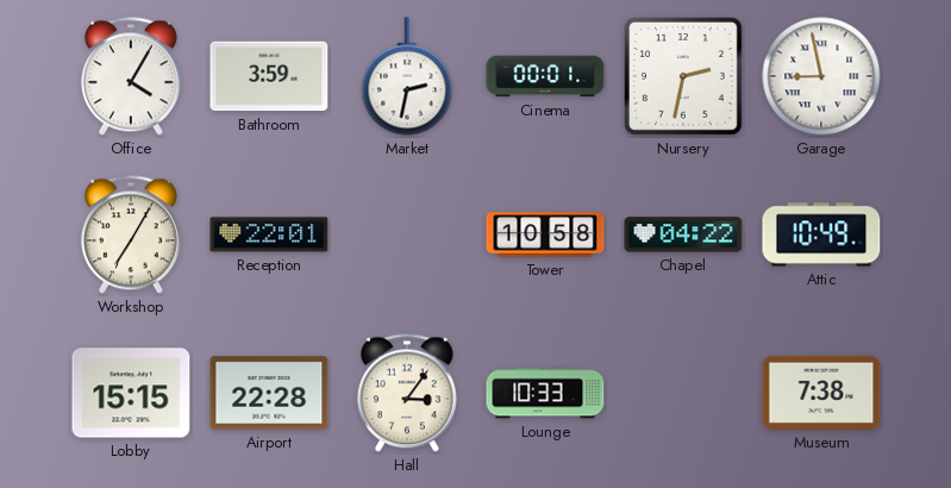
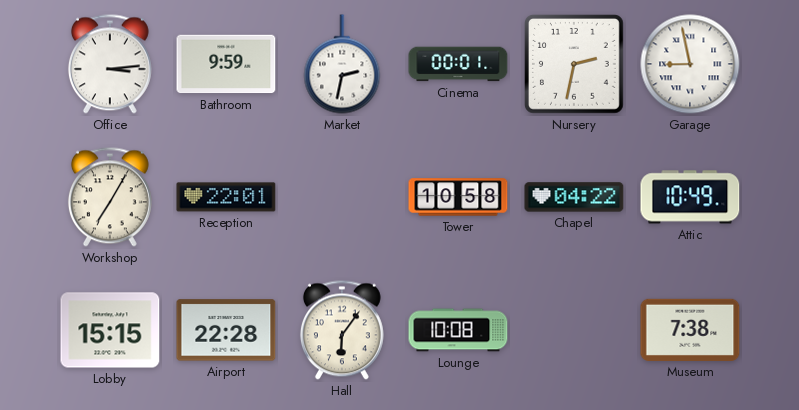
Office: 4:05 -> 3:14 (110, 64)
Bathroom: 3:59 -> 9:59 (226, 64)
Hall: 3:06 -> 6:06 (342, 330)
Lounge: 10:33 -> 10:08 (458, 330)
